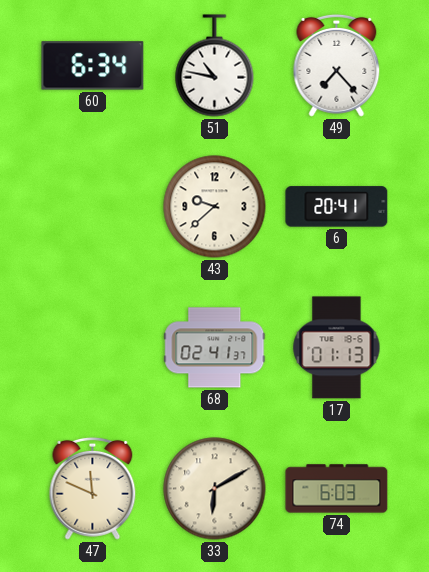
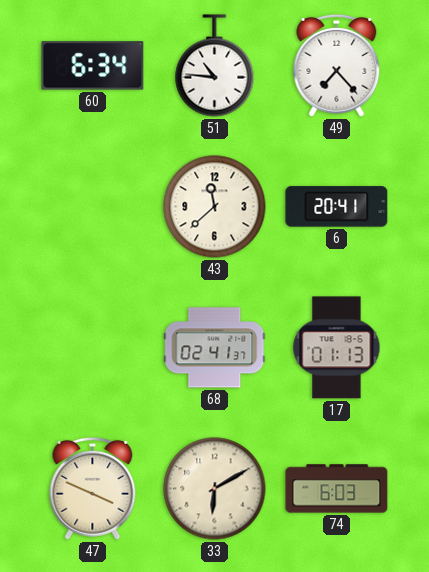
51: 10:47 -> 10:46 (215, 66)
43: 9:38 -> 11:38 (215, 207)
47: 11:49 -> 3:49 (93, 488)
